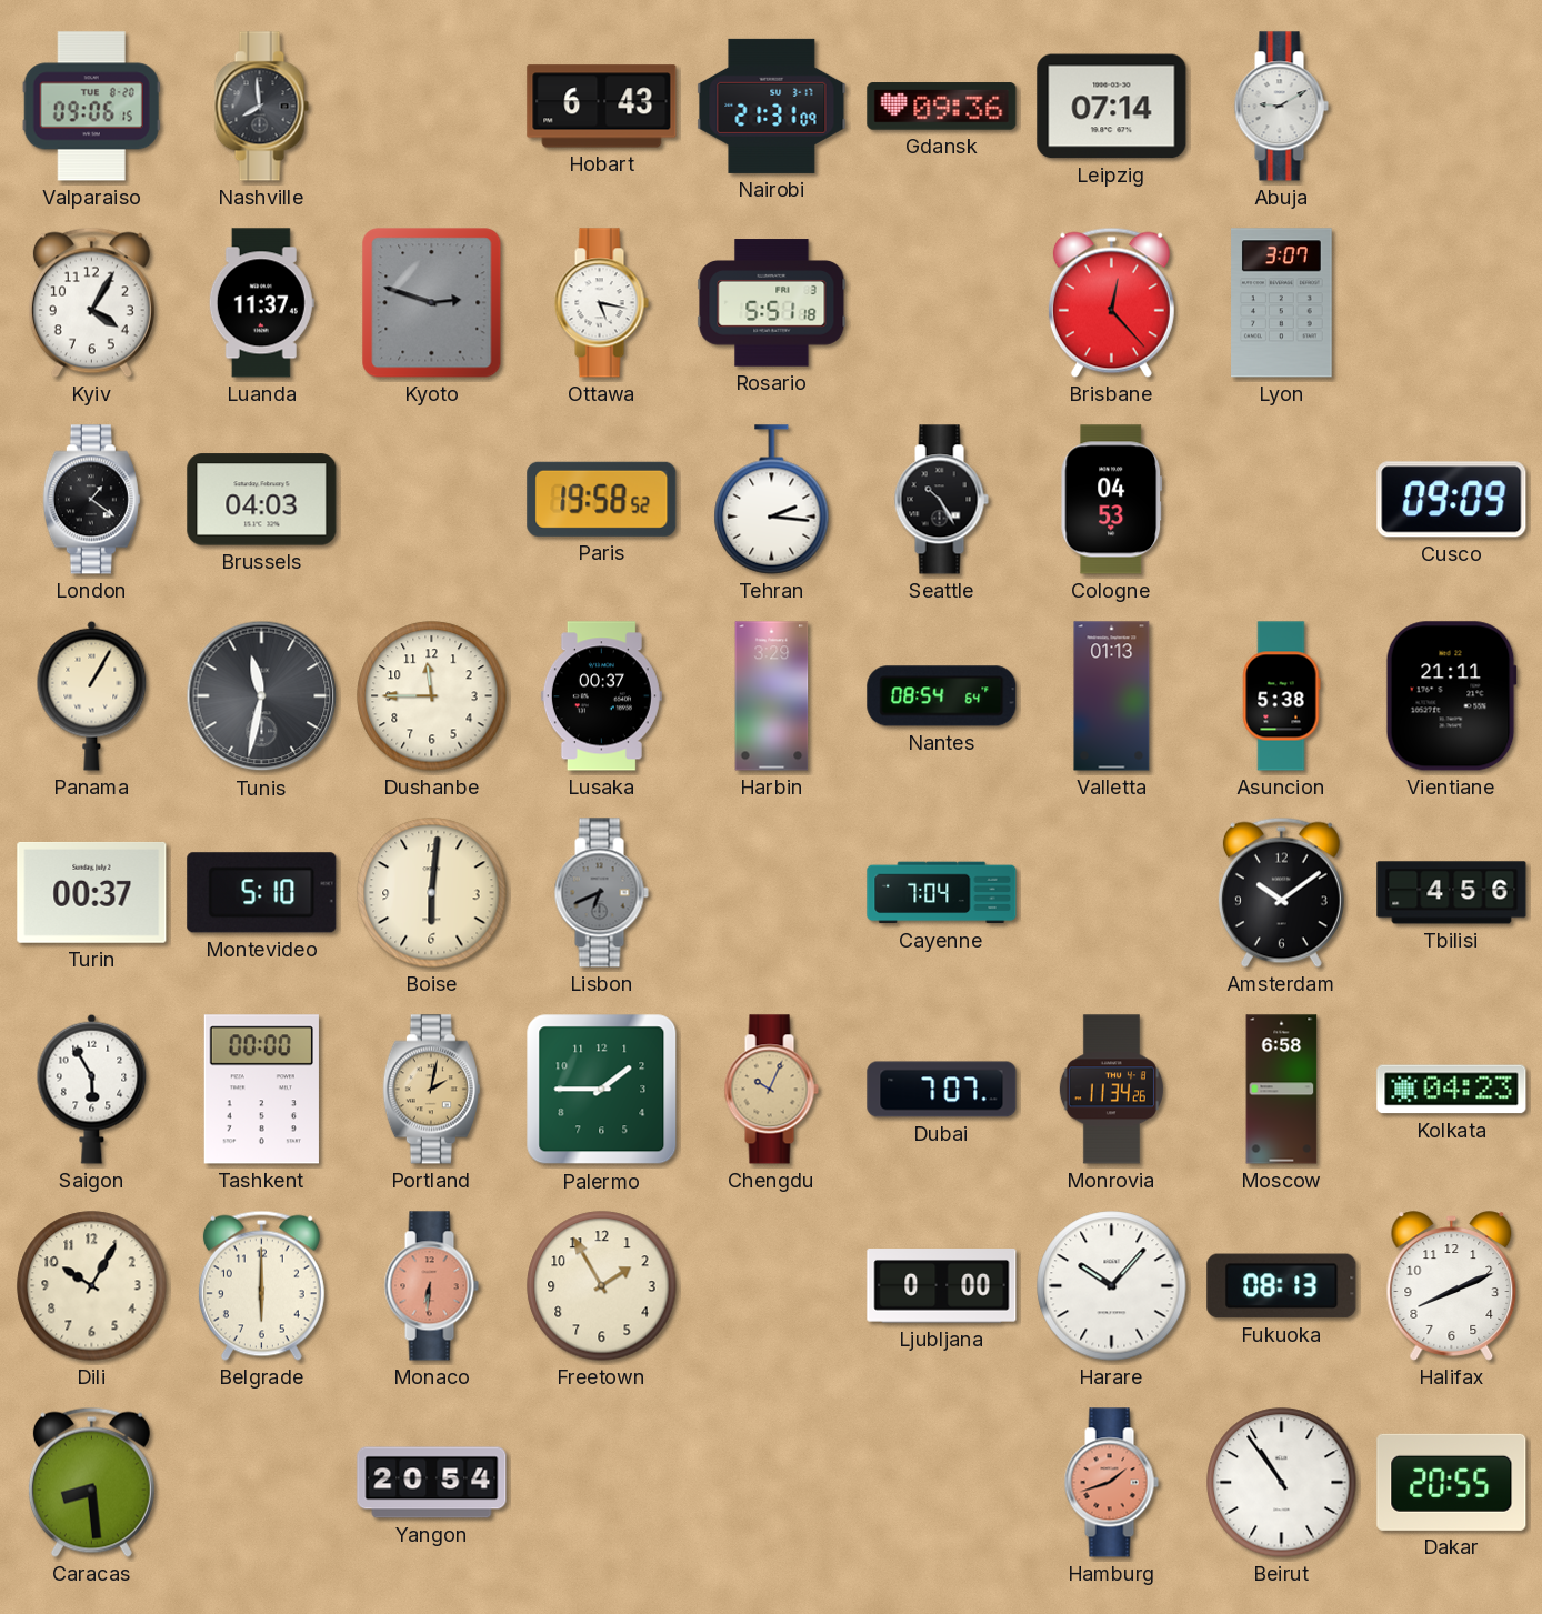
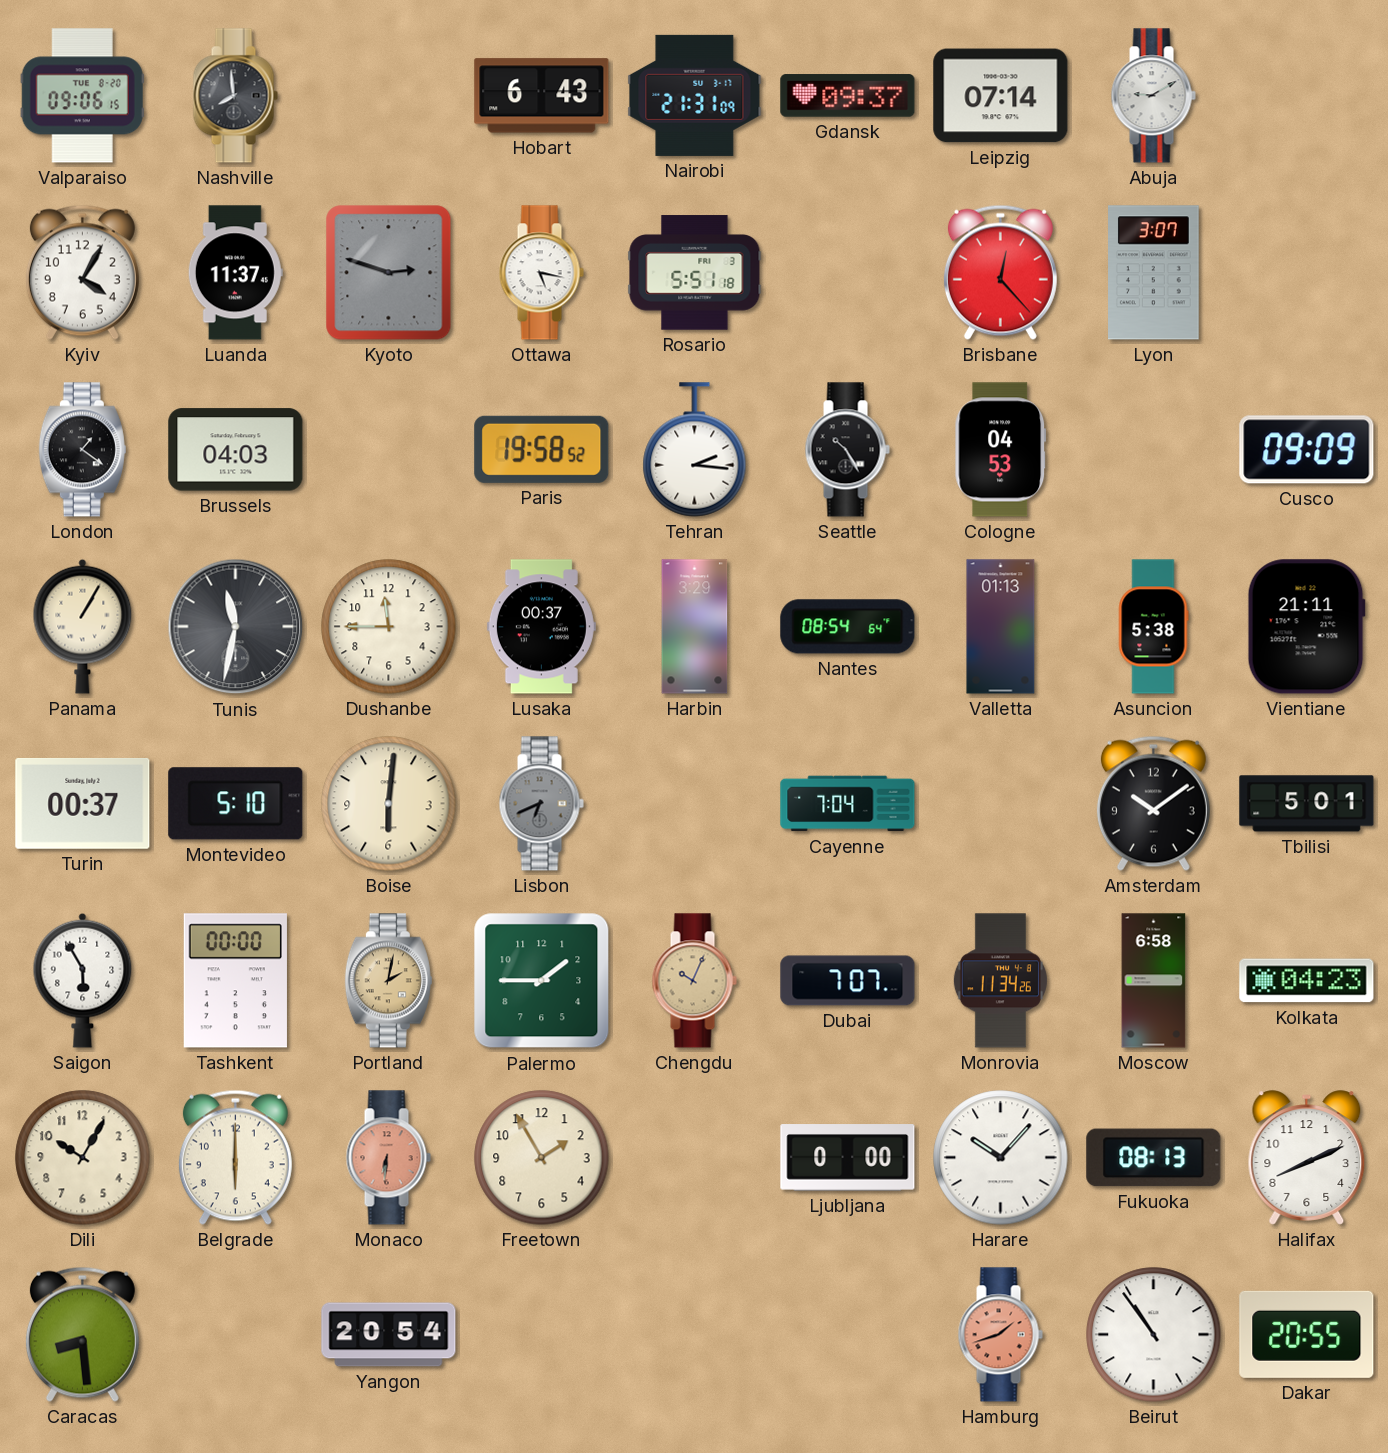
Gdansk: 09:36 -> 09:37 (848, 96)
Tbilisi: 4:56 -> 5:01 (1307, 804)
